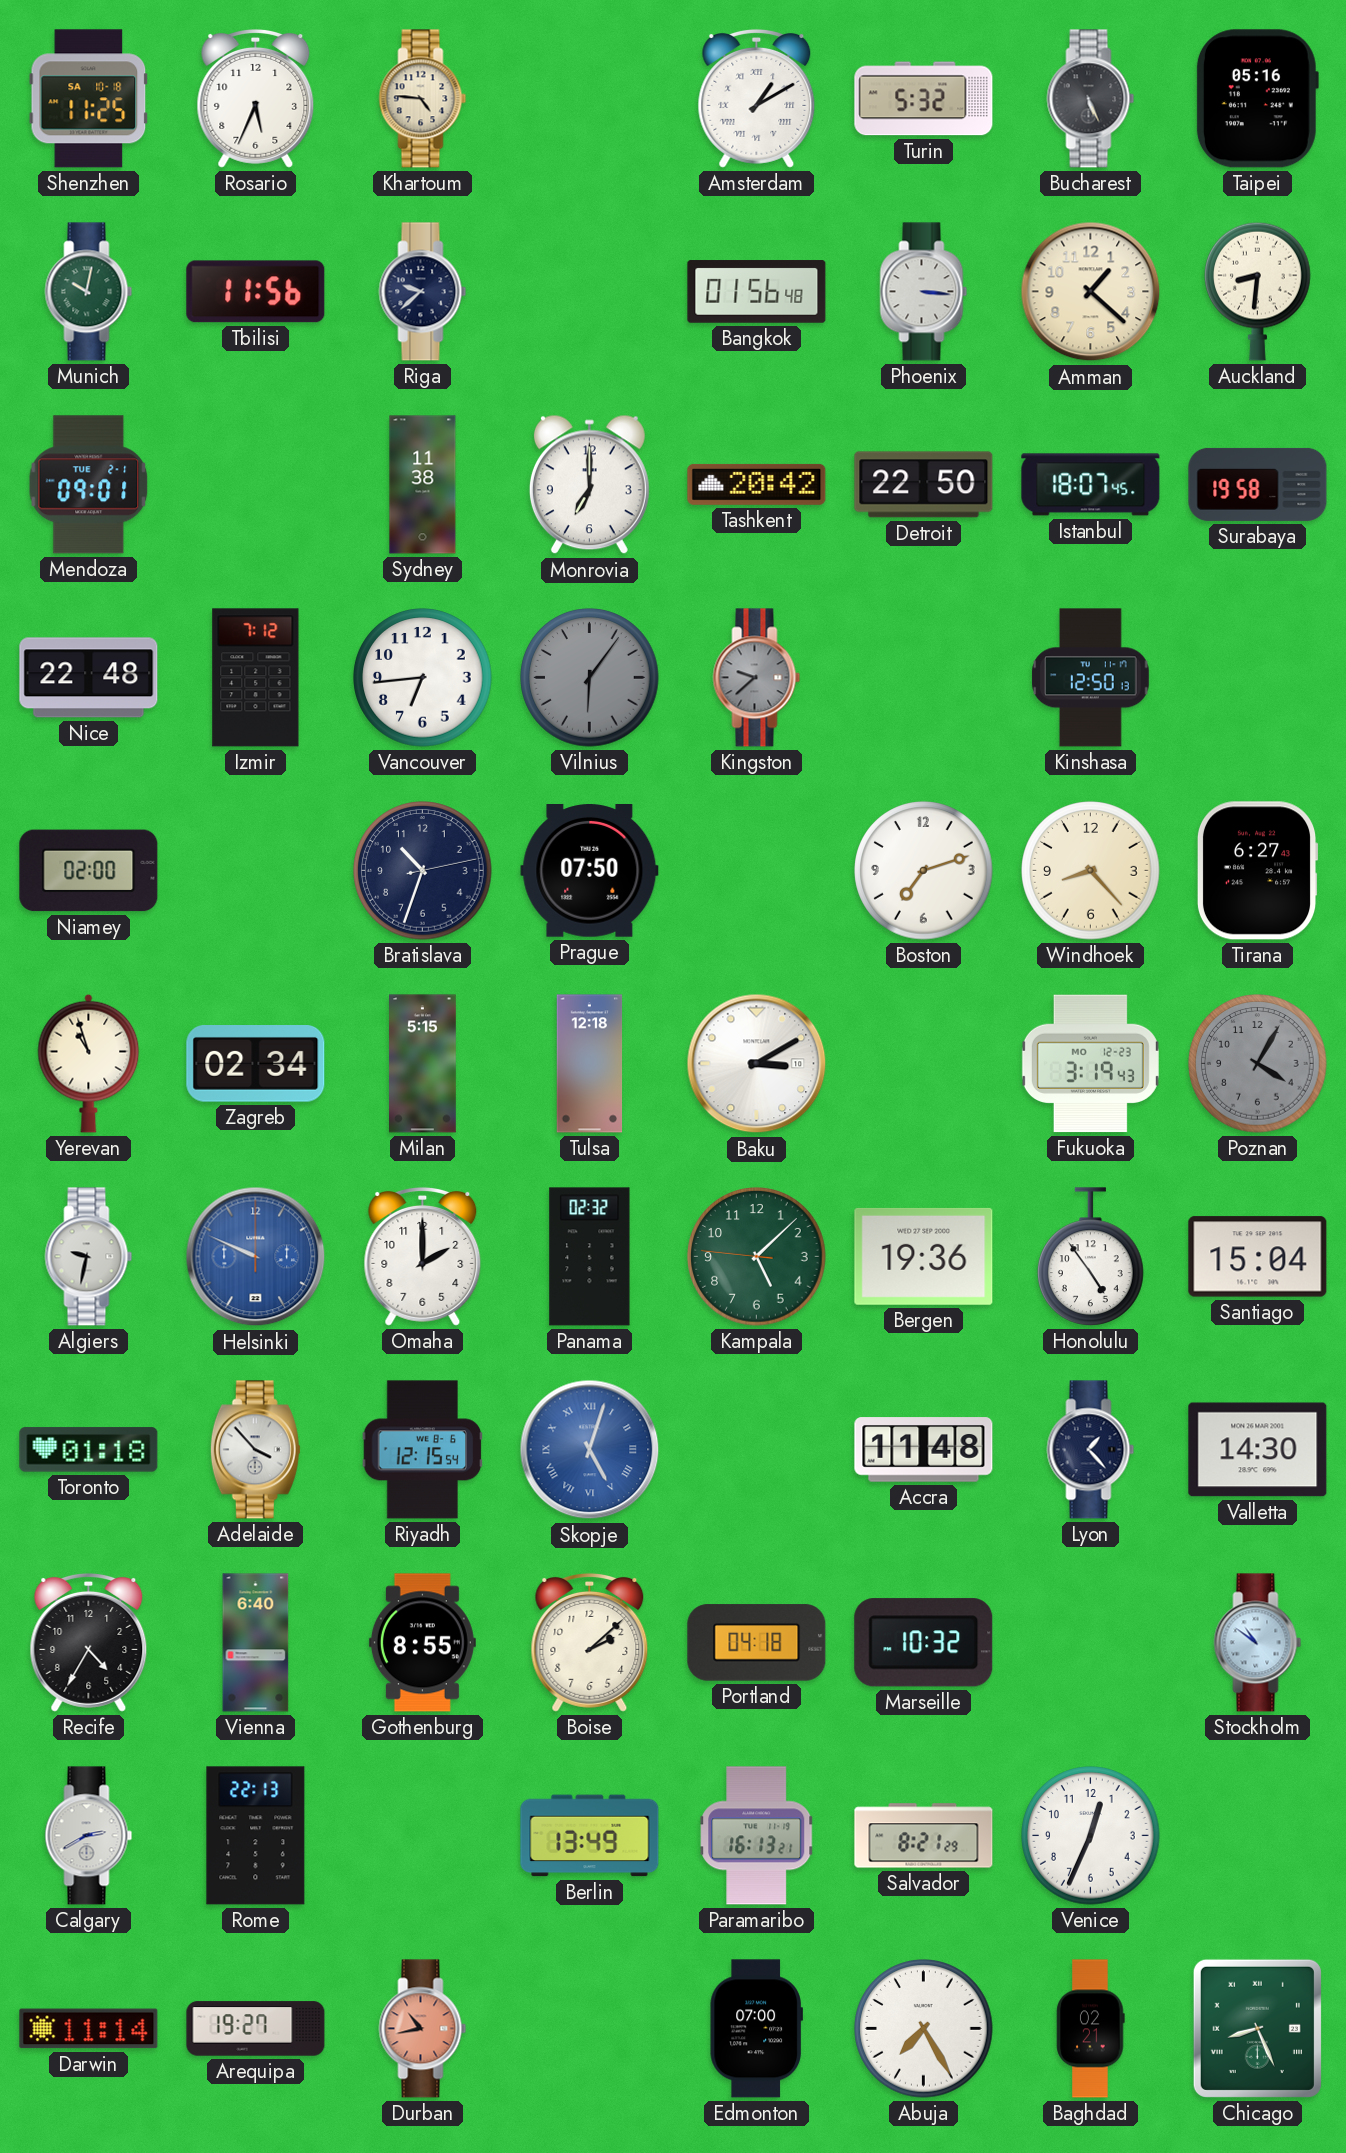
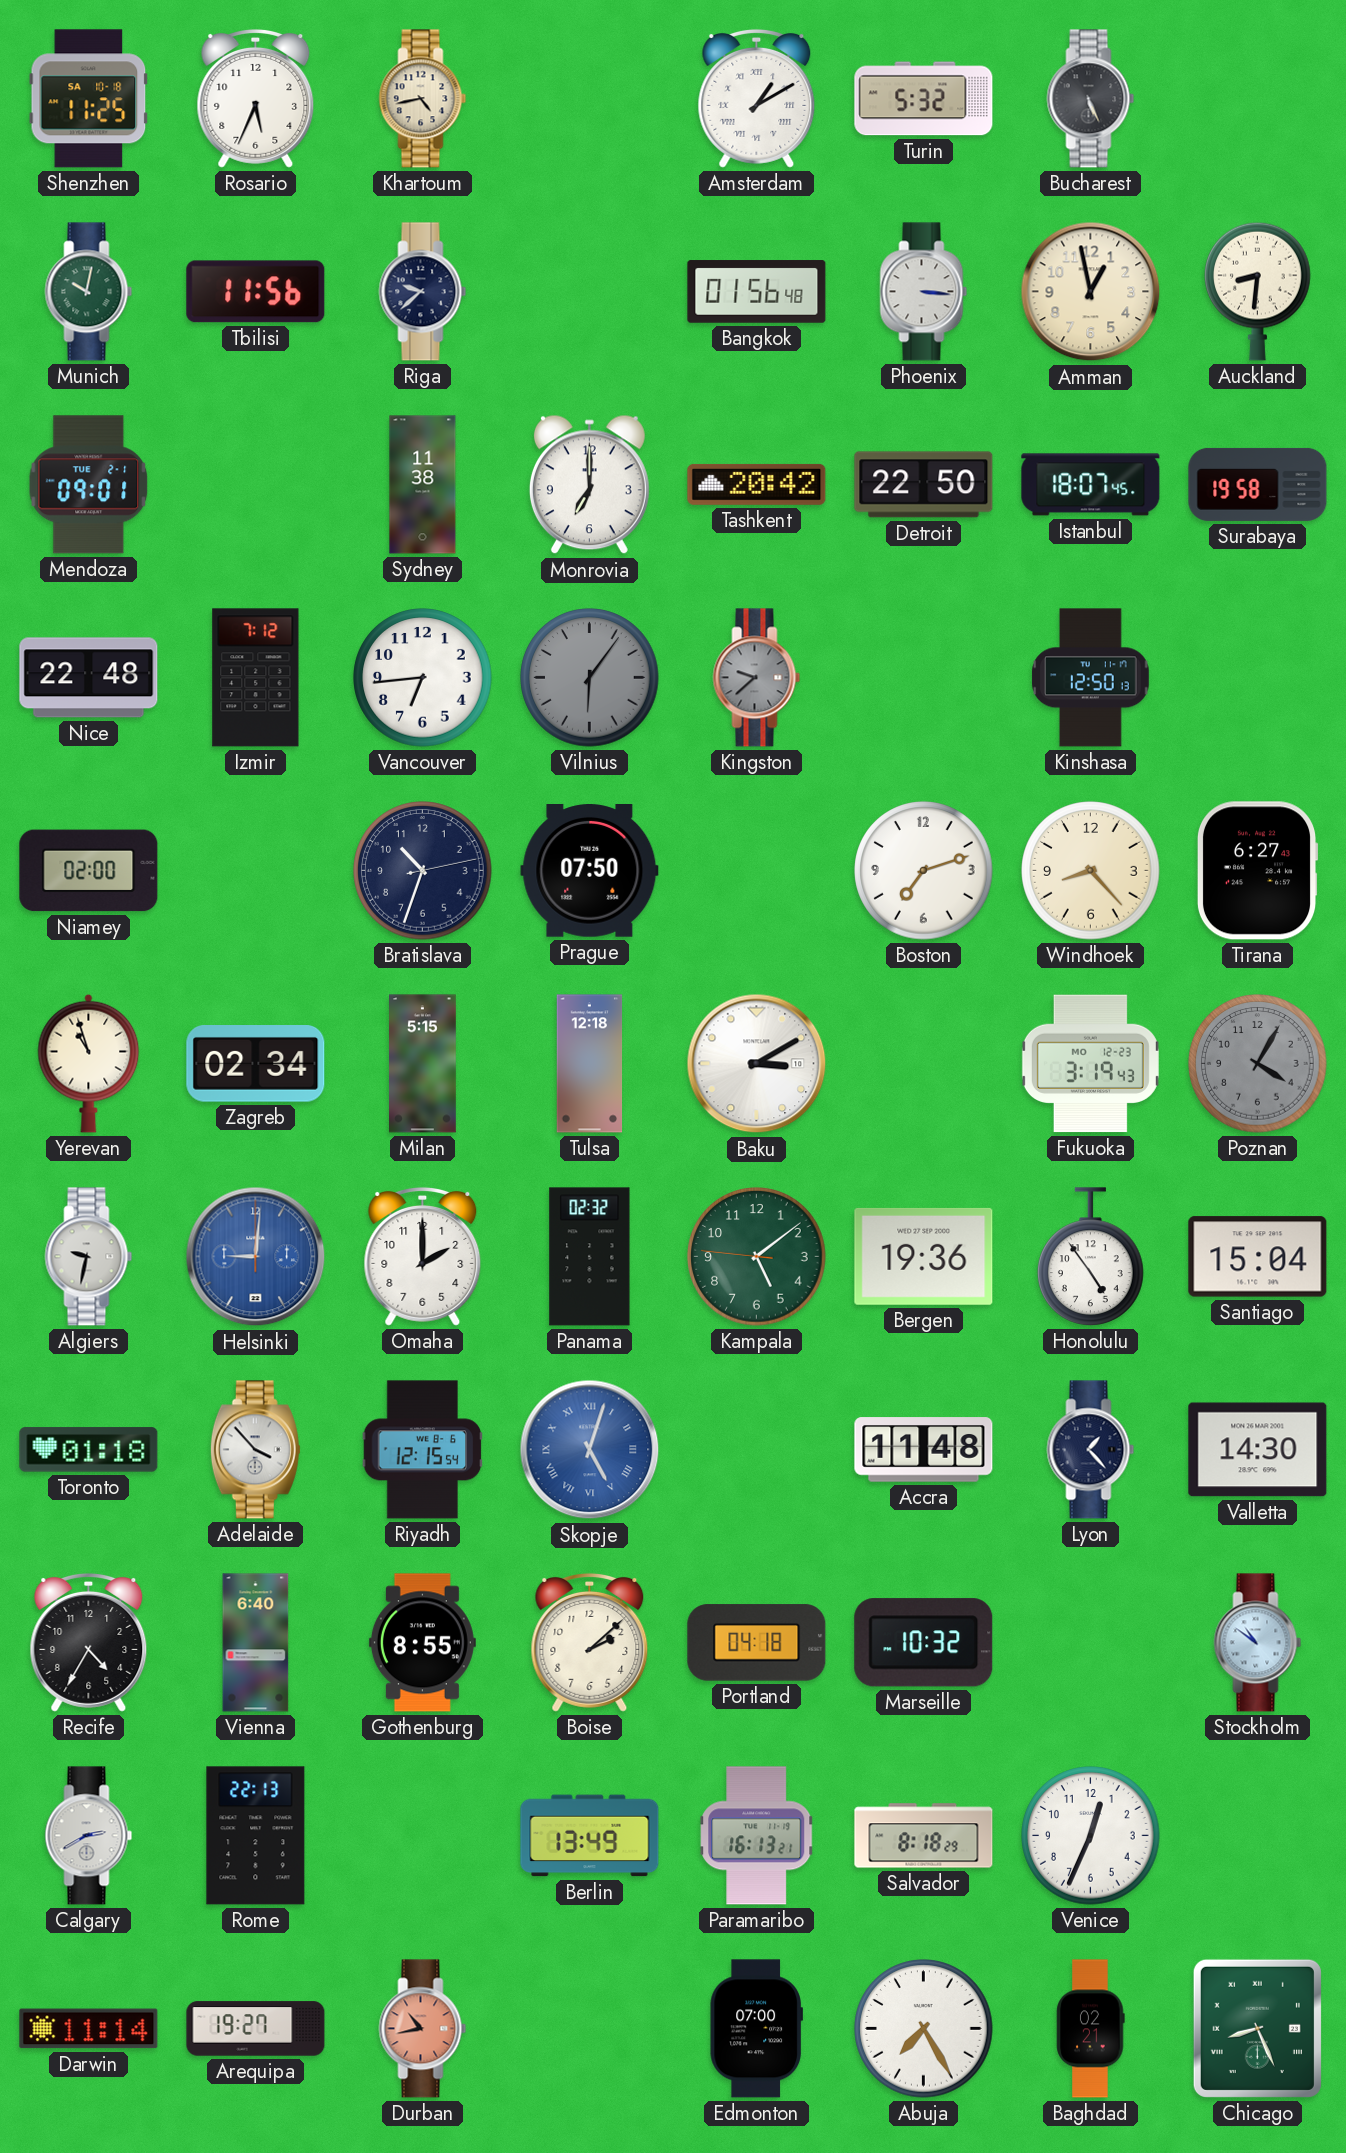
Khartoum: 4:46 -> 4:43 (423, 99)
Taipei: 05:16 -> none (1257, 99)
Amman: 1:22 -> 12:58 (1091, 292)
Helsinki: 9:49 -> 9:01 (256, 1257)
Kampala: 5:07 -> 5:08 (757, 1257)
Salvador: 8:21 -> 8:18 (924, 1836)
